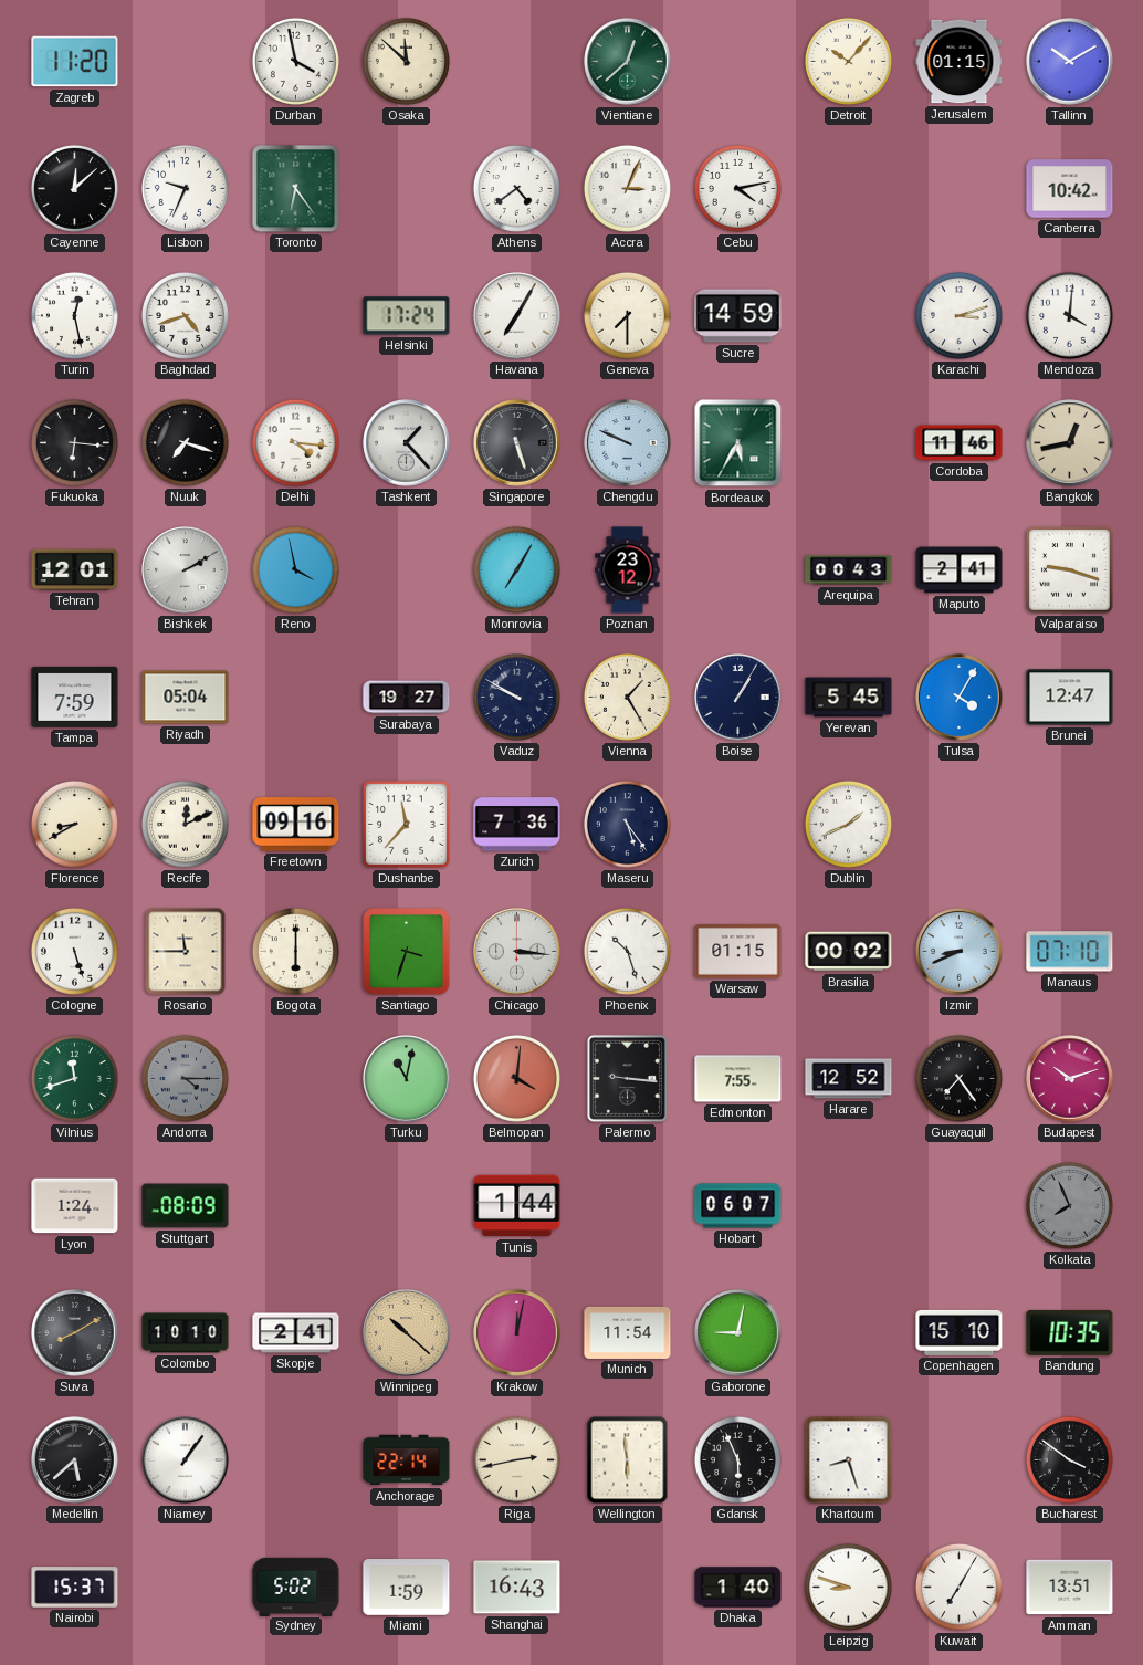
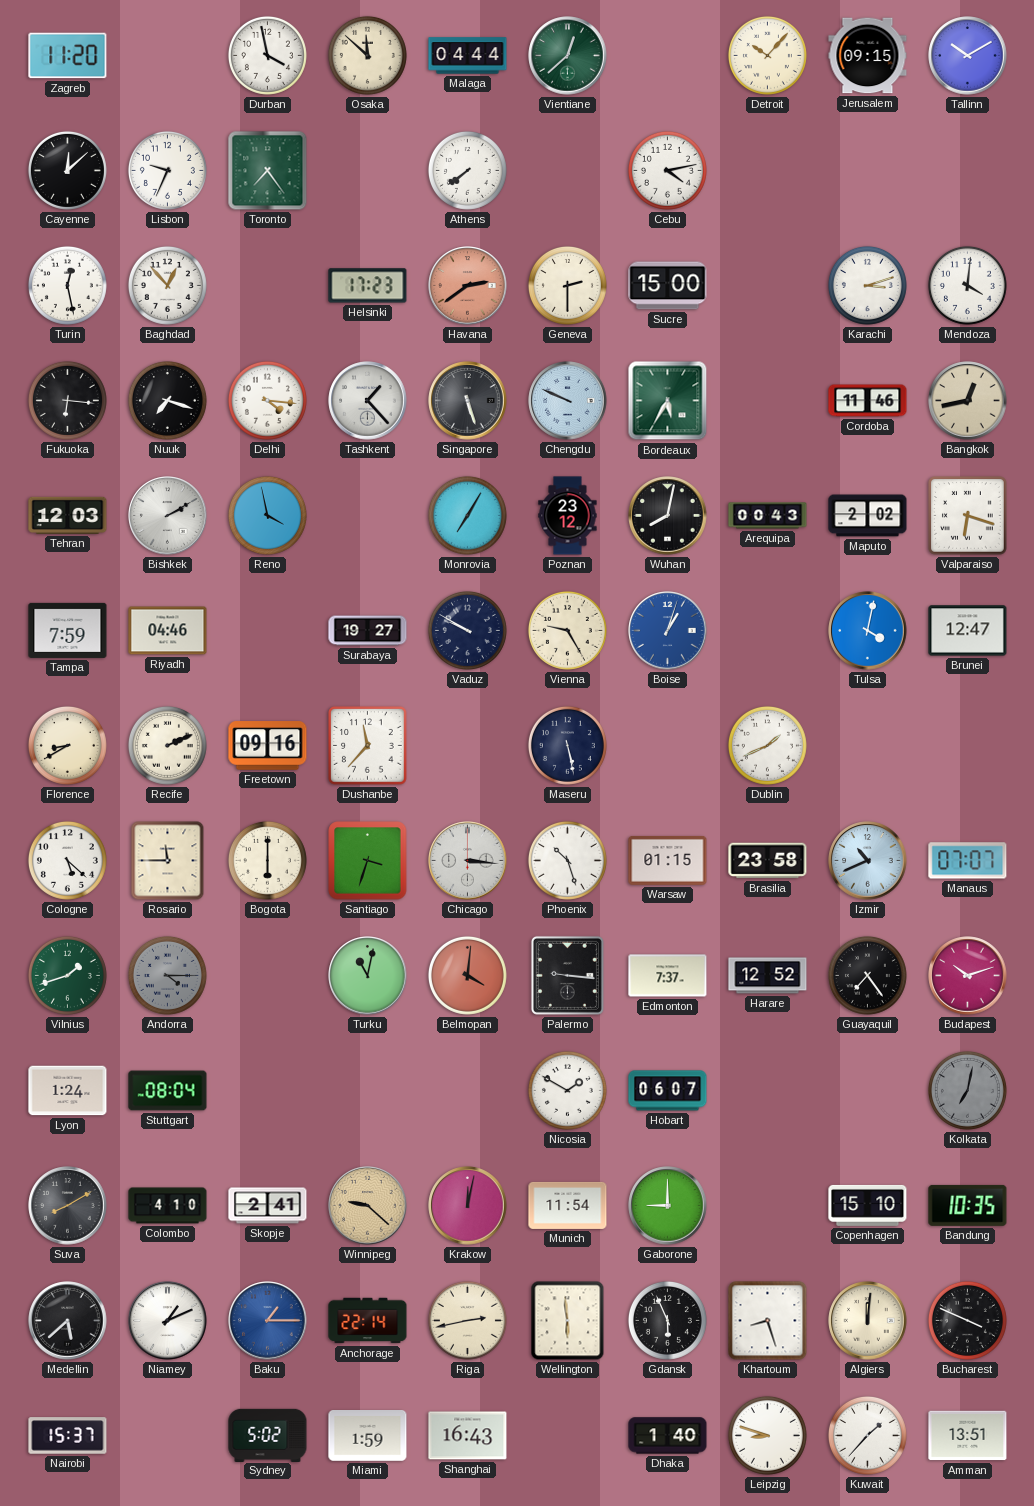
Malaga: none -> 04:44 (468, 56)
Jerusalem: 01:15 -> 09:15 (868, 56)
Toronto: 6:24 -> 7:24 (268, 171)
Athens: 4:39 -> 7:39 (467, 170)
Accra: 3:04 -> none (627, 188)
Canberra: 10:42 -> none (1070, 189)
Baghdad: 4:42 -> 12:53 (167, 285)
Helsinki: 17:24 -> 17:23 (368, 286)
Havana: 7:05 -> 2:39 (468, 286)
Havana dial: white -> salmon (468, 286)
Geneva: 7:30 -> 2:30 (567, 285)
Sucre: 14:59 -> 15:00 (668, 286)
Tehran: 12:01 -> 12:03 (68, 515)
Wuhan: none -> 8:02 (668, 516)
Maputo: 2:41 -> 2:02 (868, 516)
Valparaiso: 9:18 -> 6:18 (968, 516)
Riyadh: 05:04 -> 04:46 (168, 631)
Vienna: 1:25 -> 9:25 (567, 630)
Boise: 1:05 -> 1:03 (668, 631)
Boise dial: navy -> blue (668, 631)
Yerevan: 5:45 -> none (849, 698)
Tulsa: 4:05 -> 4:02 (868, 631)
Recife: 12:11 -> 2:11 (167, 745)
Zurich: 7:36 -> none (517, 825)
Maseru: 5:24 -> 5:28 (567, 745)
Cologne: 5:27 -> 5:22 (67, 860)
Brasilia: 00:02 -> 23:58 (768, 861)
Izmir: 8:41 -> 10:41 (868, 861)
Manaus: 07:10 -> 07:07 (968, 861)
Vilnius: 11:42 -> 1:42 (67, 975)
Edmonton: 7:55 -> 7:37 (668, 976)
Stuttgart: 08:09 -> 08:04 (168, 1091)
Tunis: 1:44 -> none (517, 1206)
Nicosia: none -> 1:50 (567, 1090)
Kolkata: 7:56 -> 7:02 (967, 1090)
Colombo: 10:10 -> 4:10 (168, 1206)
Winnipeg: 10:22 -> 9:22 (368, 1206)
Gaborone: 9:02 -> 9:00 (668, 1206)
Niamey: 1:06 -> 1:11 (168, 1321)
Baku: none -> 1:15 (268, 1321)
Algiers: none -> 12:01 (868, 1321)
Bucharest: 3:51 -> 3:49 (967, 1320)
Kuwait: 7:05 -> 1:37 (867, 1435)
